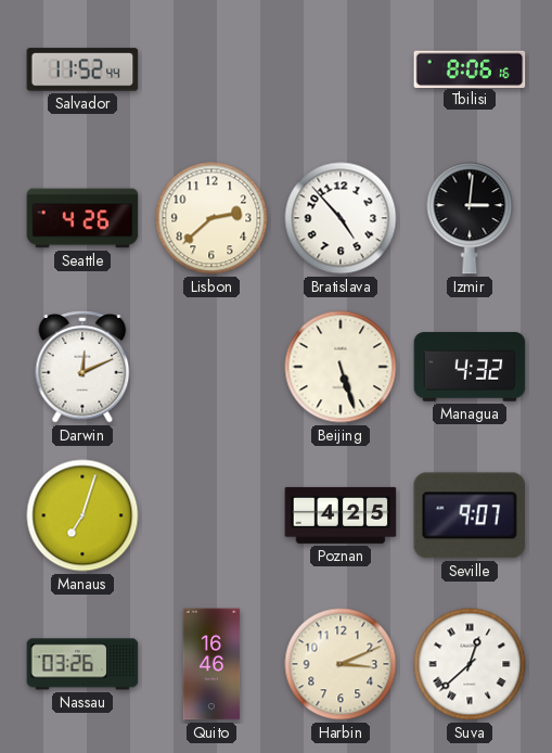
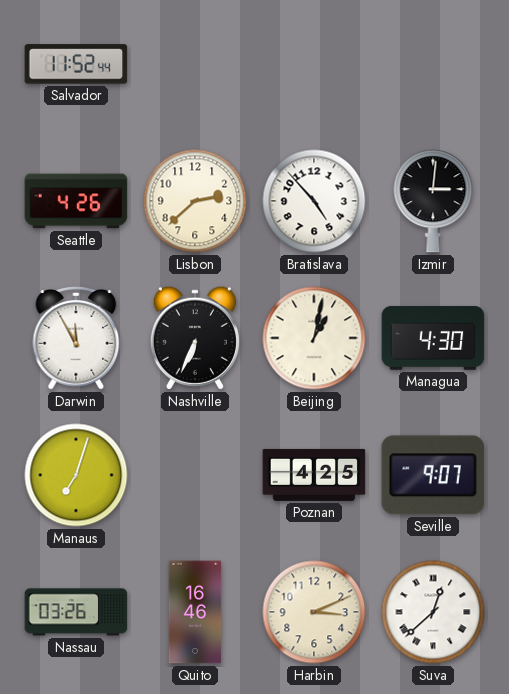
Tbilisi: 8:06 -> none (470, 68)
Darwin: 12:11 -> 11:55 (76, 339)
Nashville: none -> 6:34 (195, 338)
Beijing: 5:27 -> 1:02 (314, 338)
Managua: 4:32 -> 4:30 (433, 338)
